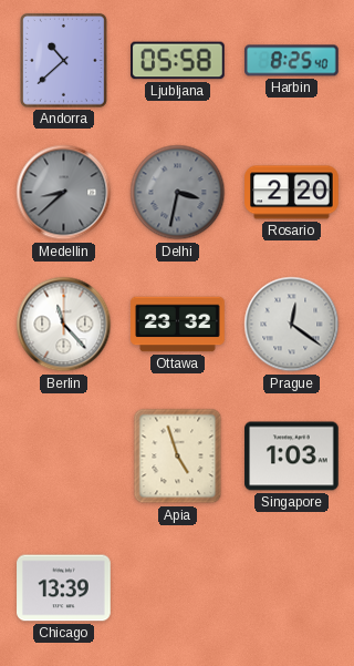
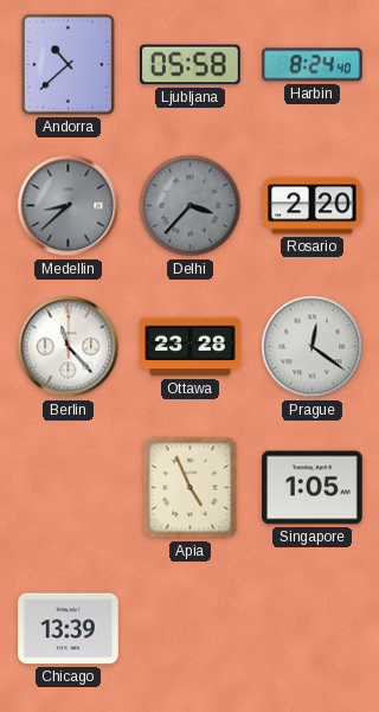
Harbin: 8:25 -> 8:24 (313, 65)
Delhi: 3:32 -> 3:37 (191, 206)
Ottawa: 23:32 -> 23:28 (191, 347)
Apia: 4:57 -> 4:56 (191, 488)
Singapore: 1:03 -> 1:05 (313, 488)
